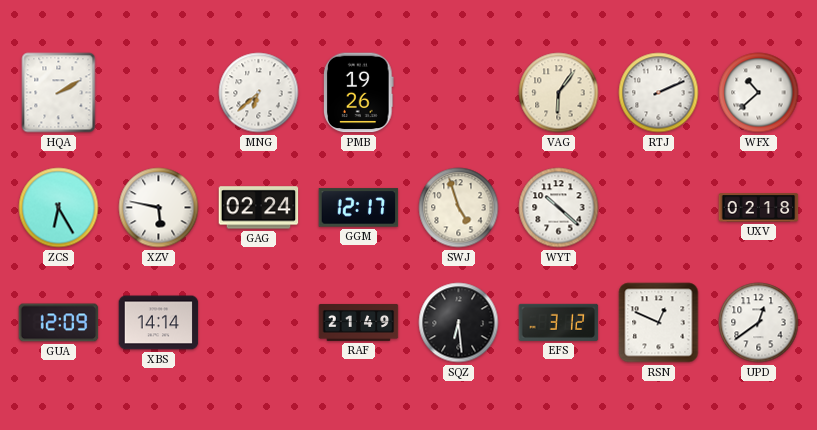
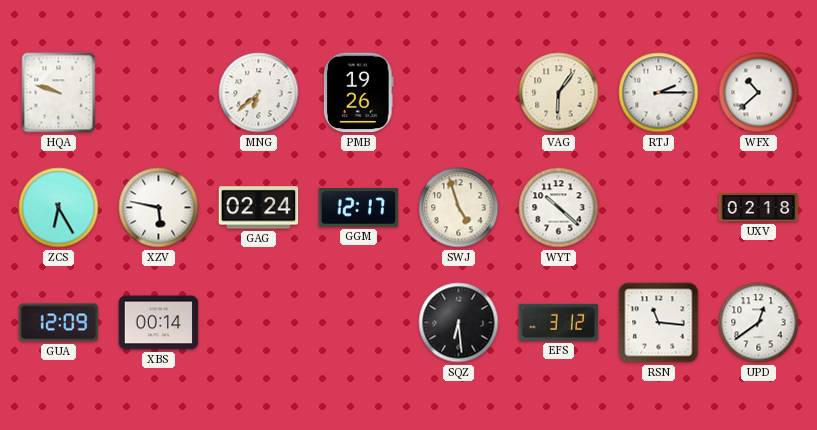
HQA: 2:10 -> 9:48 (59, 93)
RTJ: 2:11 -> 2:15 (659, 93)
XBS: 14:14 -> 00:14 (159, 323)
RAF: 21:49 -> none (359, 322)
RSN: 12:49 -> 11:16 (659, 323)
